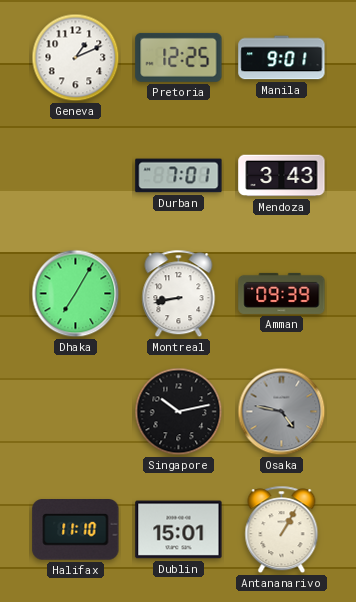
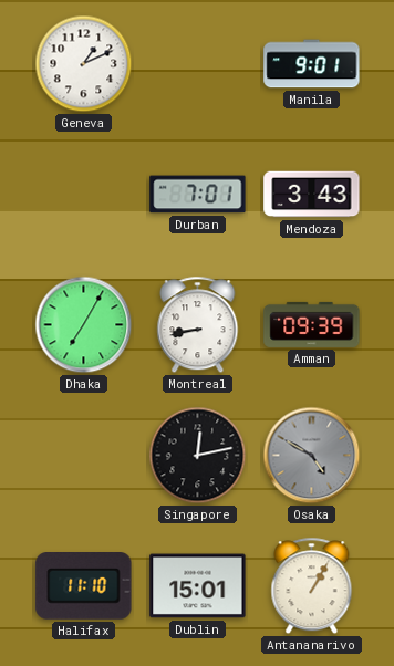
Pretoria: 12:25 -> none (179, 57)
Singapore: 10:13 -> 12:13 (198, 456)
Osaka: 4:47 -> 4:50 (312, 456)
